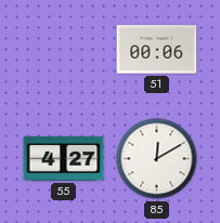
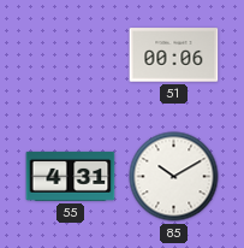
55: 4:27 -> 4:31 (71, 176)
85: 12:10 -> 10:10 (174, 177)
